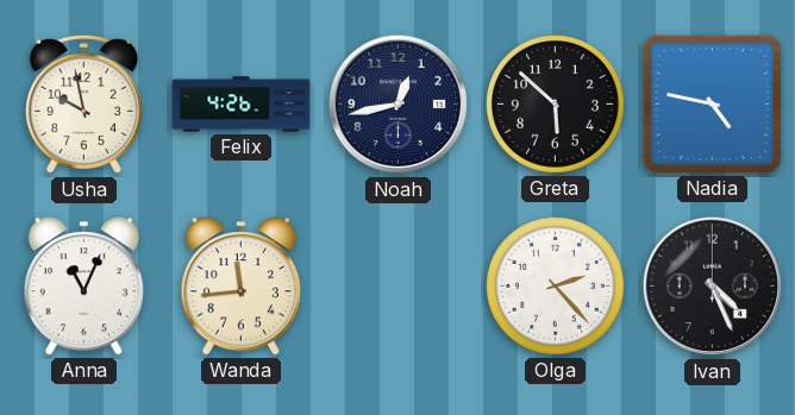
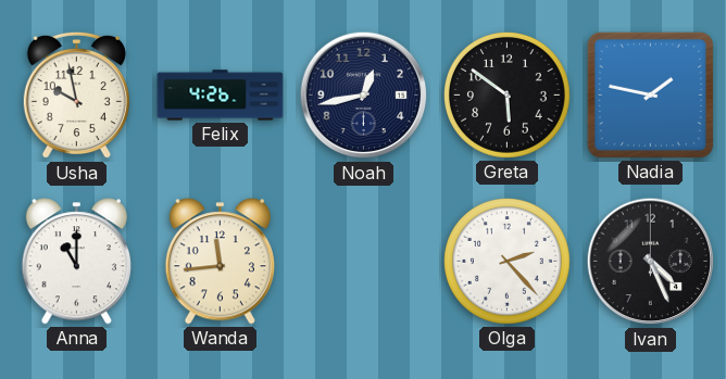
Greta: 5:52 -> 5:51 (508, 96)
Nadia: 4:47 -> 1:47 (650, 94)
Anna: 11:04 -> 11:00 (76, 262)
